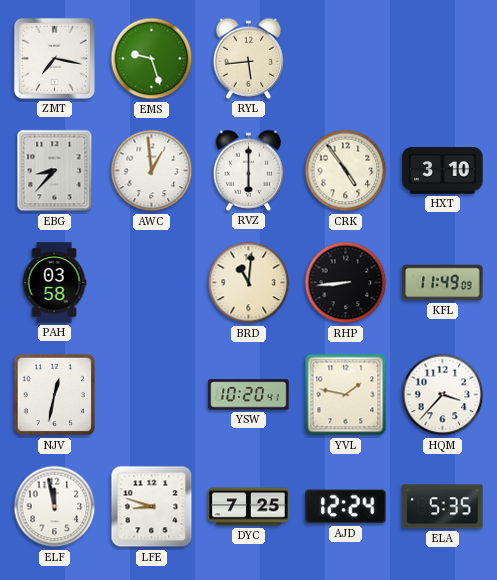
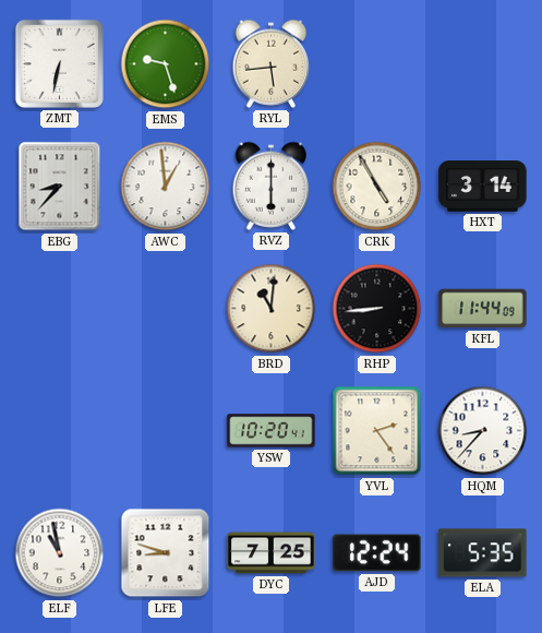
ZMT: 7:17 -> 6:32 (59, 63)
CRK: 4:54 -> 4:55 (377, 187)
HXT: 3:10 -> 3:14 (483, 187)
PAH: 03:58 -> none (54, 283)
KFL: 11:49 -> 11:44 (483, 309)
NJV: 12:32 -> none (55, 395)
YVL: 1:47 -> 2:24 (377, 431)
HQM: 3:37 -> 8:37 (483, 431)
ELF: 11:58 -> 10:58 (60, 553)
